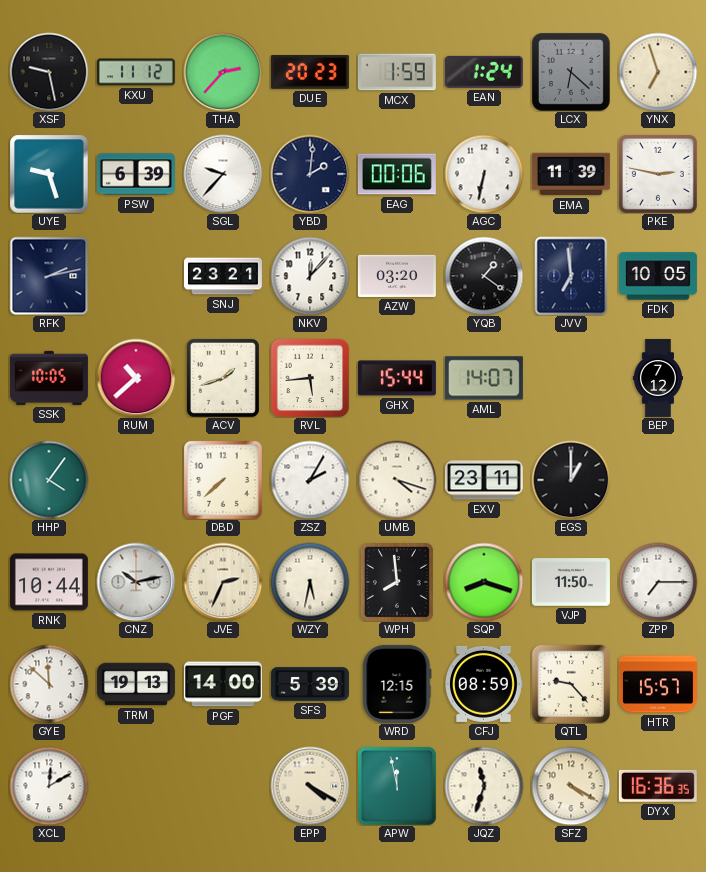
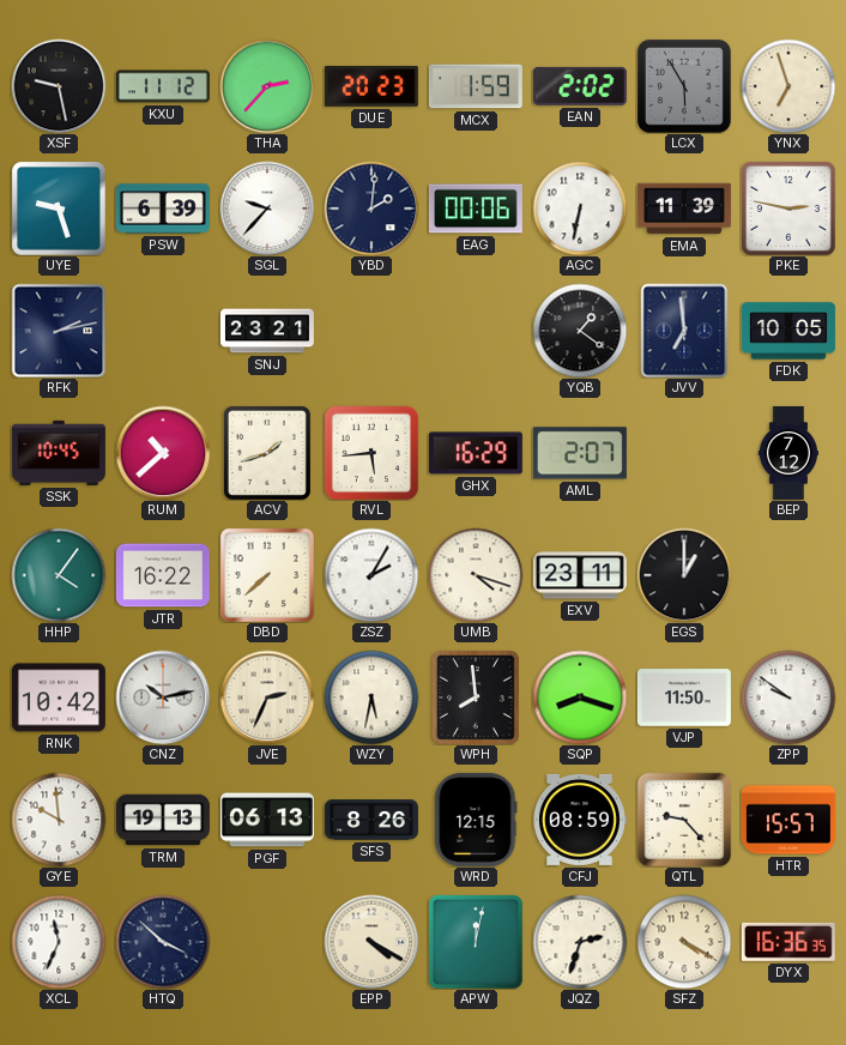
EAN: 1:24 -> 2:02 (580, 86)
LCX: 6:22 -> 5:55 (684, 86)
NKV: 12:07 -> none (310, 276)
AZW: 03:20 -> none (397, 276)
SSK: 10:05 -> 10:45 (59, 453)
GHX: 15:44 -> 16:29 (476, 453)
AML: 14:07 -> 2:07 (580, 453)
JTR: none -> 16:22 (163, 575)
RNK: 10:44 -> 10:42 (59, 697)
ZPP: 7:15 -> 9:51 (788, 697)
GYE: 11:52 -> 9:59 (59, 820)
PGF: 14:00 -> 06:13 (267, 820)
SFS: 5:39 -> 8:26 (371, 820)
XCL: 12:10 -> 11:34 (59, 942)
HTQ: none -> 3:52 (163, 942)
APW: 11:58 -> 12:02 (476, 942)
JQZ: 11:33 -> 2:33 (580, 942)
